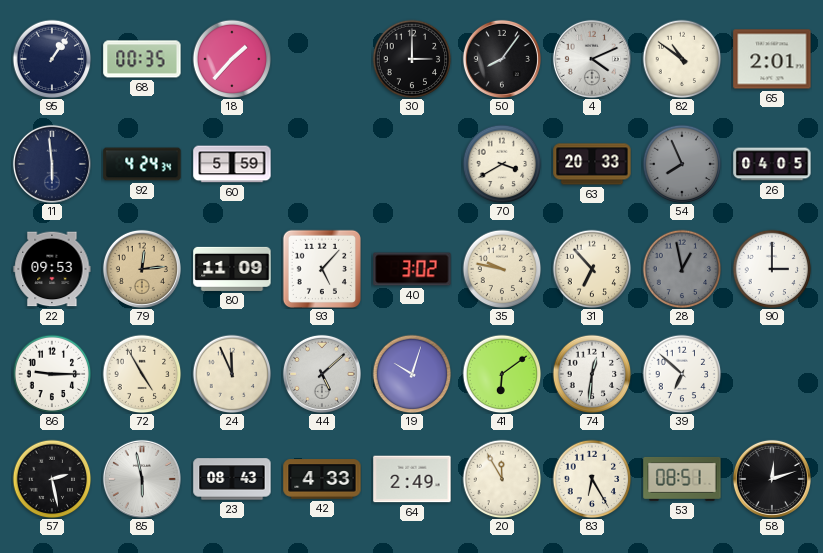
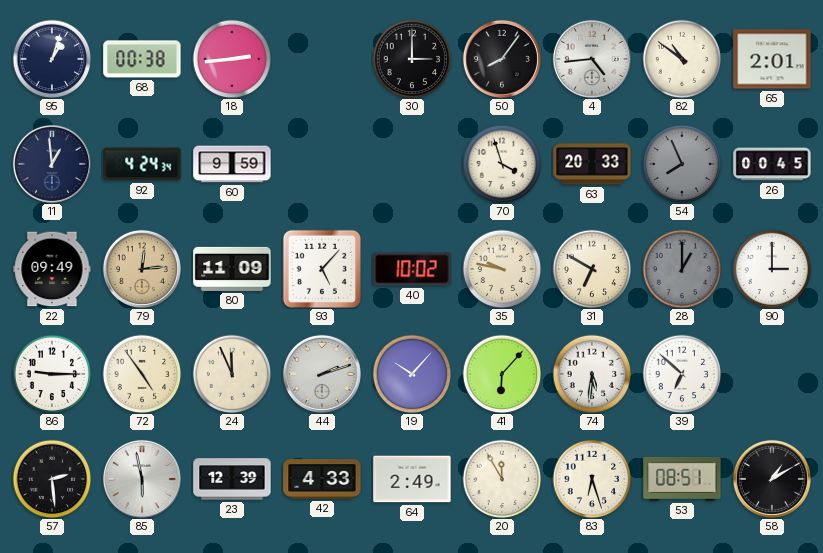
95: 1:06 -> 1:03 (52, 59)
68: 00:35 -> 00:38 (142, 59)
18: 1:37 -> 2:44 (232, 59)
4: 4:11 -> 4:44 (592, 59)
11: 5:59 -> 12:59 (52, 164)
60: 5:59 -> 9:59 (232, 164)
70: 3:40 -> 3:57 (502, 164)
26: 04:05 -> 00:45 (772, 164)
22: 09:53 -> 09:49 (52, 269)
40: 3:02 -> 10:02 (412, 269)
31: 6:53 -> 6:50 (592, 269)
28: 12:58 -> 1:00 (682, 269)
72: 4:55 -> 4:54 (142, 374)
44: 5:08 -> 2:12 (322, 374)
19: 10:03 -> 10:07 (412, 374)
41: 6:09 -> 6:07 (502, 374)
74: 12:31 -> 5:31 (592, 374)
57: 2:28 -> 2:29 (52, 479)
23: 08:43 -> 12:39 (232, 479)
83: 6:25 -> 6:27 (592, 479)
58: 12:12 -> 1:10 (772, 479)
